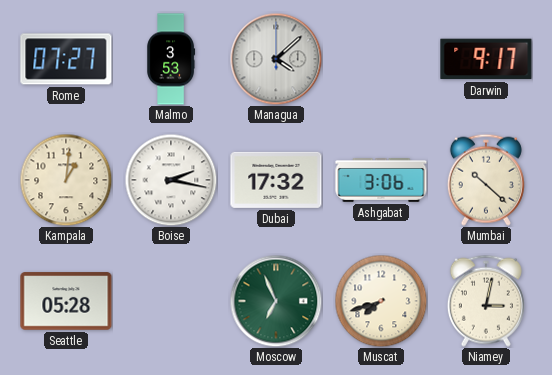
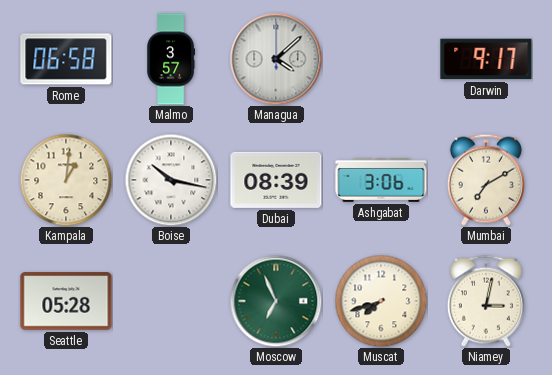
Rome: 07:27 -> 06:58 (66, 59)
Malmo: 3:53 -> 3:57 (171, 59)
Boise: 2:17 -> 10:17 (171, 180)
Dubai: 17:32 -> 08:39 (276, 180)
Mumbai: 10:22 -> 7:10 (486, 180)
